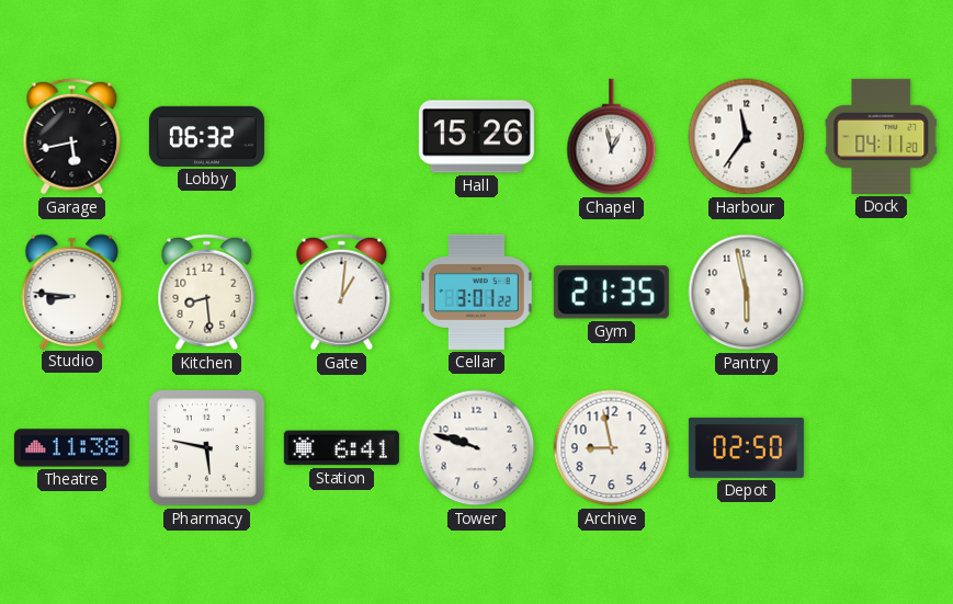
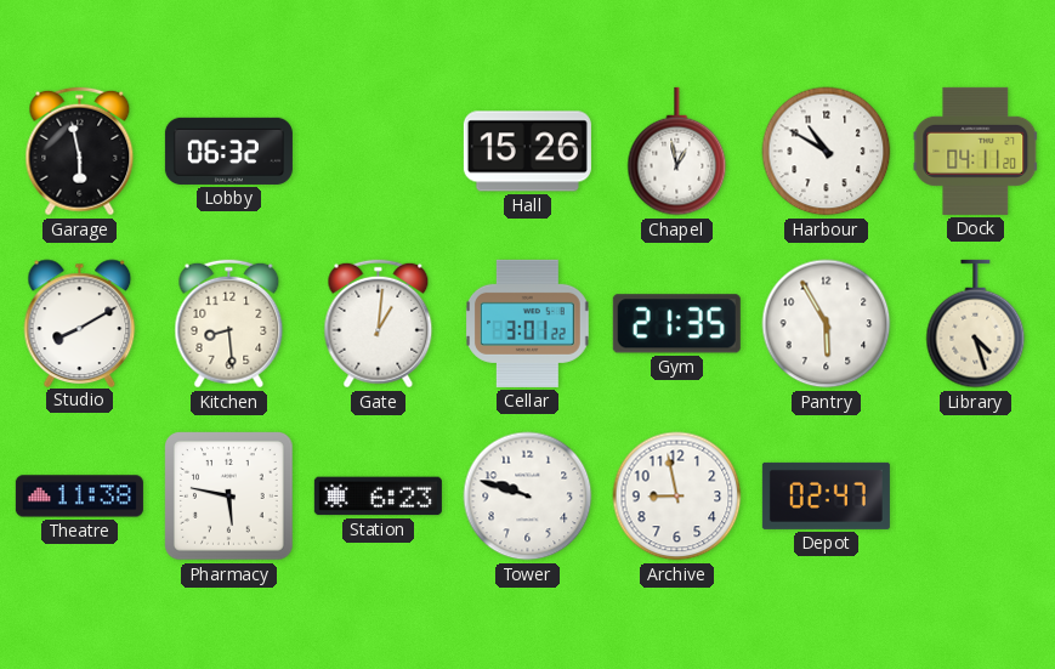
Garage: 5:43 -> 5:58 (80, 152)
Harbour: 11:36 -> 10:50 (827, 152)
Studio: 8:46 -> 8:10 (80, 323)
Pantry: 5:58 -> 5:55 (827, 324)
Library: none -> 4:27 (976, 324)
Station: 6:41 -> 6:23 (378, 497)
Depot: 02:50 -> 02:47 (826, 495)
